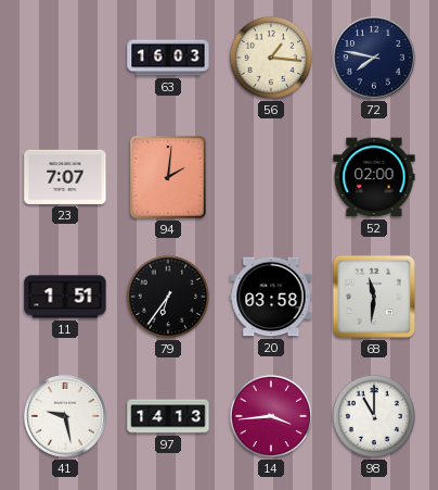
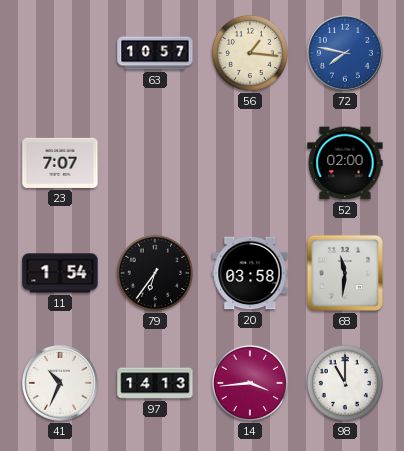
63: 16:03 -> 10:57 (155, 53)
72 dial: navy -> blue (346, 54)
94: 2:01 -> none (168, 177)
11: 1:51 -> 1:54 (60, 273)
41: 9:28 -> 10:34 (61, 384)
